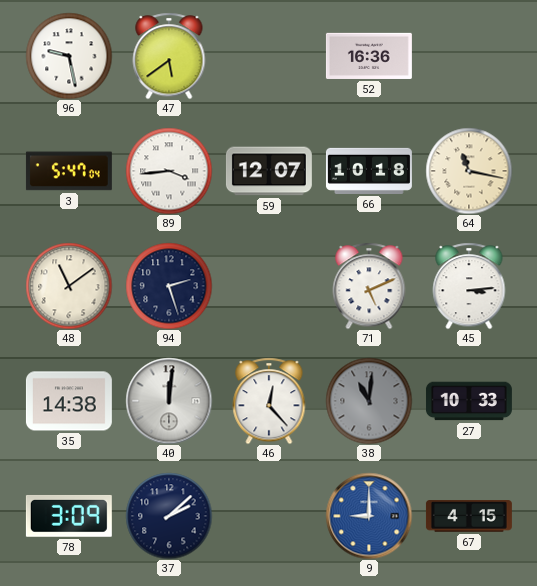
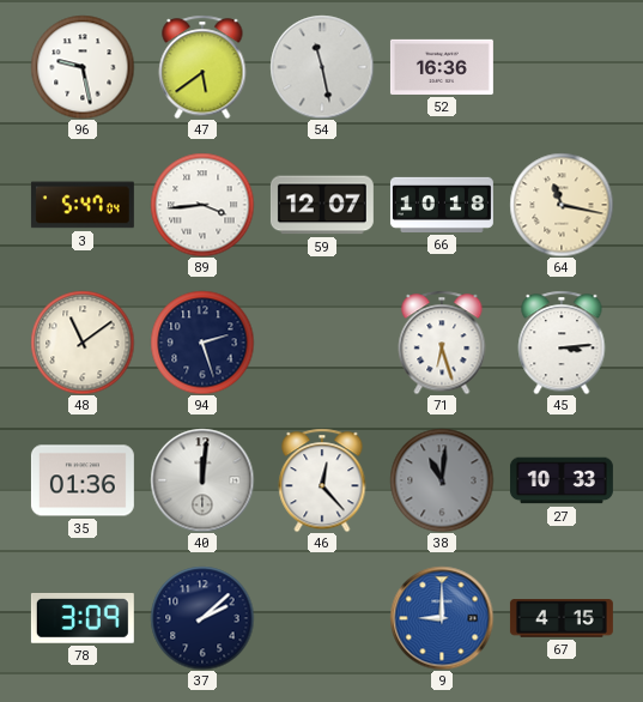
54: none -> 11:28 (322, 67)
71: 5:11 -> 6:27 (442, 343)
35: 14:38 -> 01:36 (83, 480)
